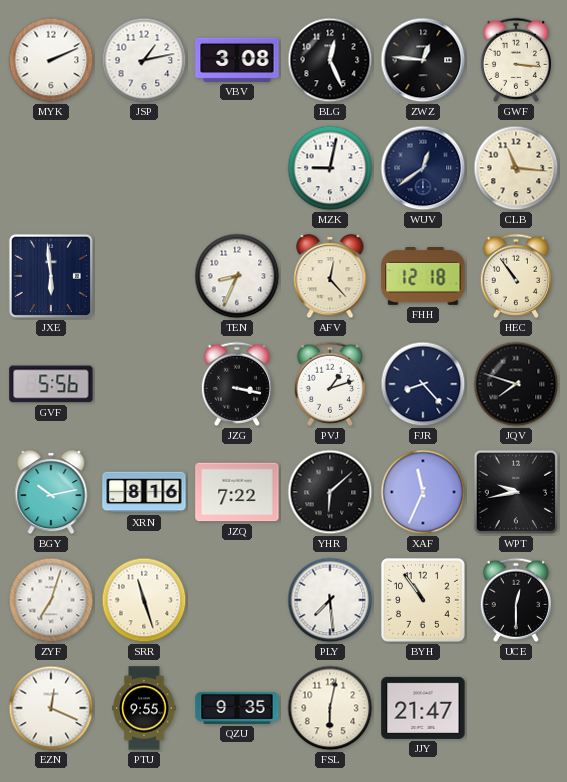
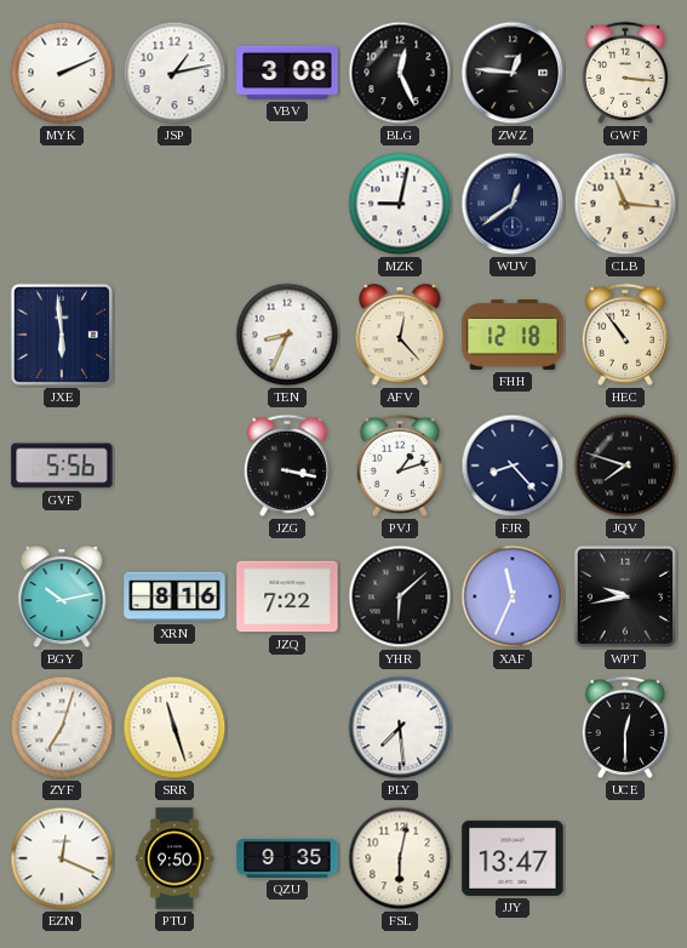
BYH: 10:54 -> none (423, 600)
PTU: 9:55 -> 9:50 (174, 858)
JJY: 21:47 -> 13:47 (513, 858)
